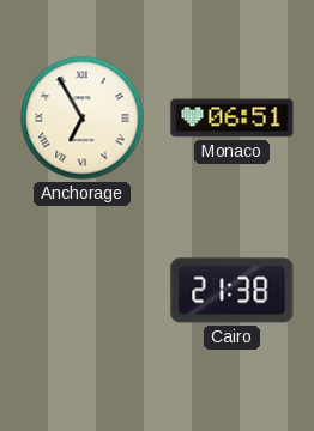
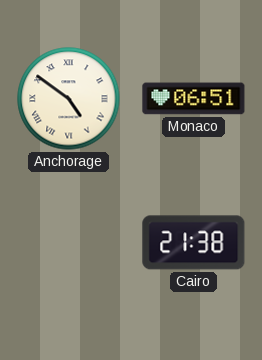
Anchorage: 6:55 -> 4:51 (69, 99)
